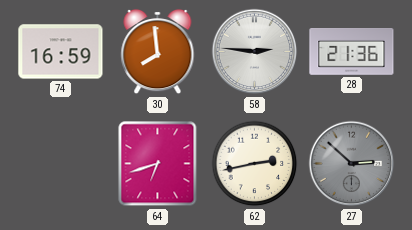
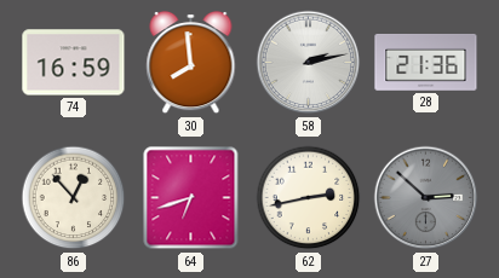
58: 2:46 -> 2:13 (309, 63)
86: none -> 12:53 (74, 198)
